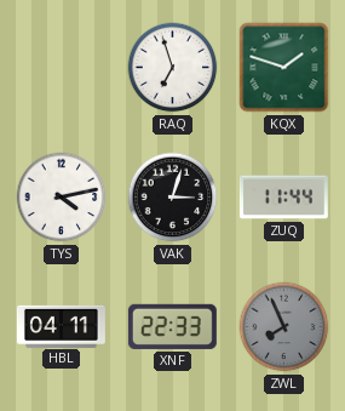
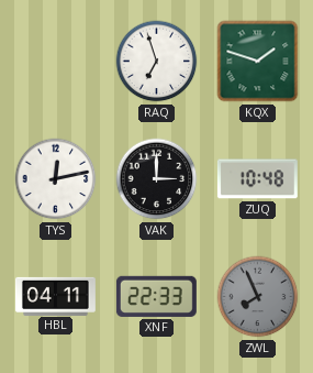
TYS: 4:13 -> 12:13 (56, 179)
VAK: 3:03 -> 3:00 (157, 179)
ZUQ: 11:44 -> 10:48 (257, 179)
